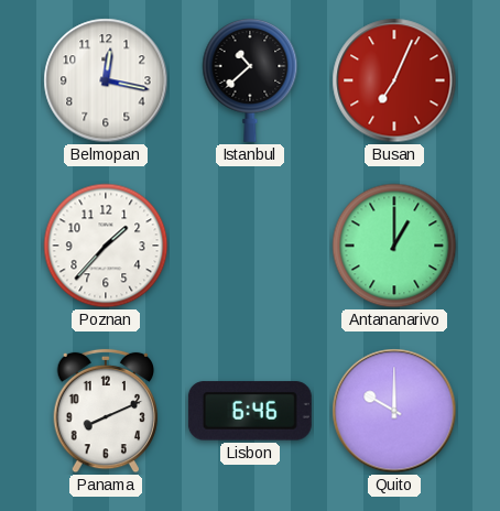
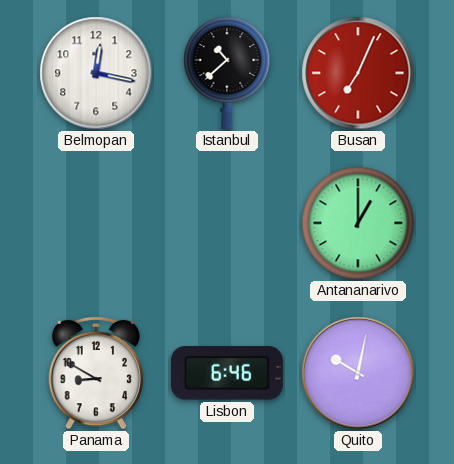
Poznan: 1:37 -> none (106, 246)
Panama: 8:11 -> 8:50 (96, 373)
Quito: 10:00 -> 10:02 (358, 373)
